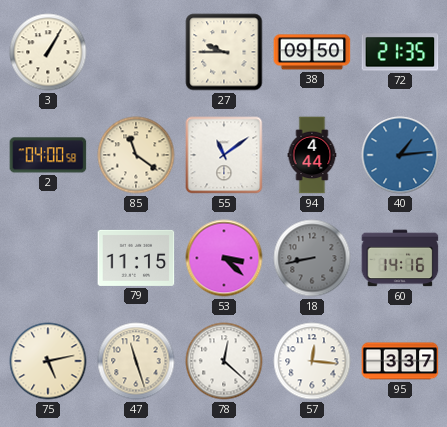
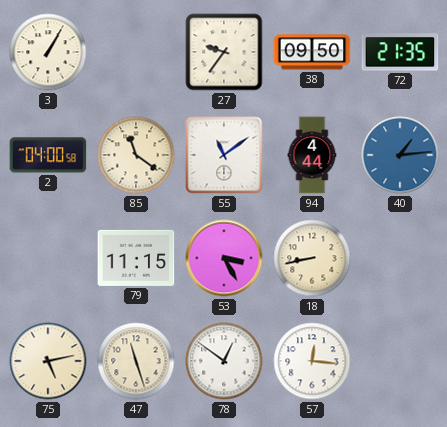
27: 9:45 -> 9:36 (224, 52)
53: 3:22 -> 3:25 (224, 258)
18 dial: grey -> cream (312, 258)
60: 14:16 -> none (400, 258)
78: 12:22 -> 12:51 (224, 361)
95: 3:37 -> none (400, 361)
